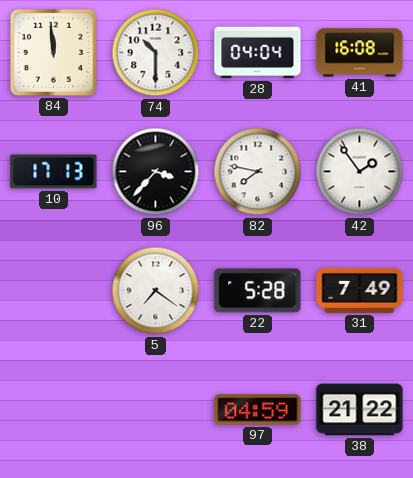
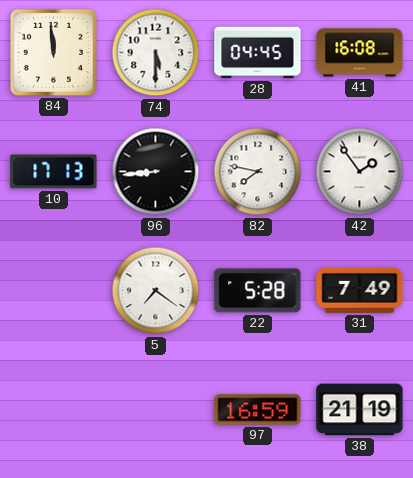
74: 10:30 -> 5:30 (156, 53)
28: 04:04 -> 04:45 (258, 53)
96: 3:37 -> 8:44 (156, 172)
97: 04:59 -> 16:59 (258, 410)
38: 21:22 -> 21:19 (360, 410)
